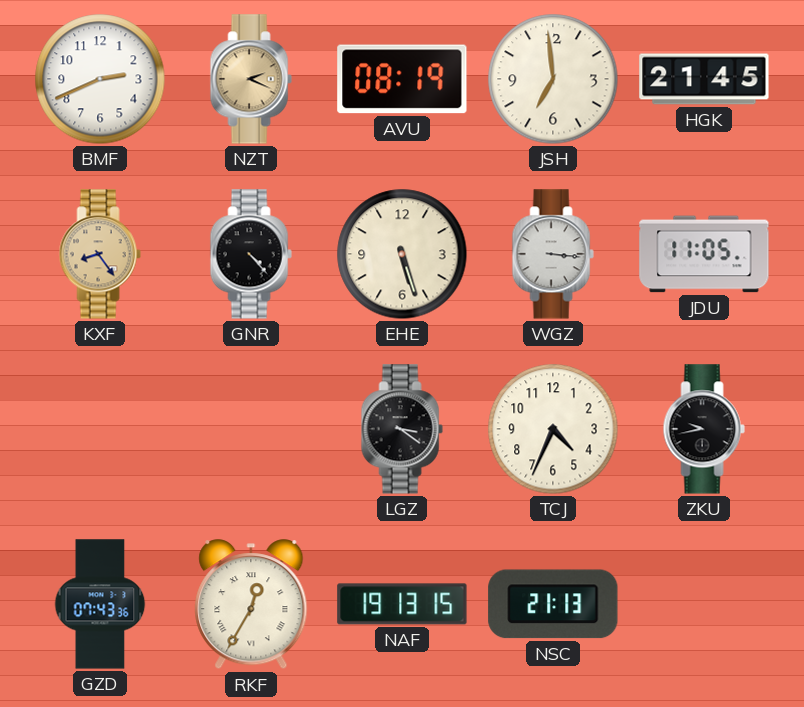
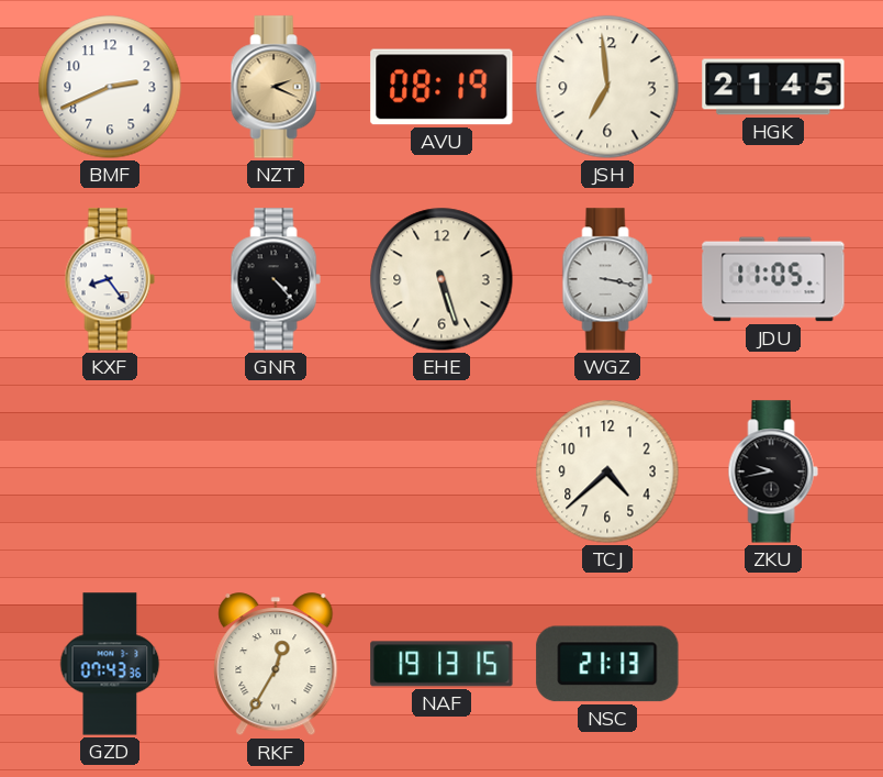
KXF dial: champagne -> white (110, 279)
WGZ: 3:16 -> 3:17 (607, 279)
LGZ: 3:21 -> none (402, 429)
TCJ: 4:34 -> 4:38 (607, 471)
